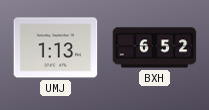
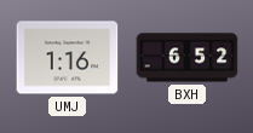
UMJ: 1:13 -> 1:16 (68, 58)
